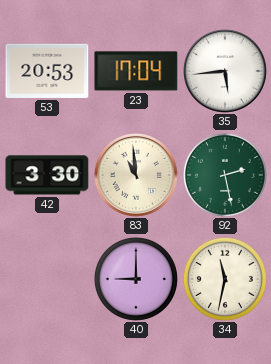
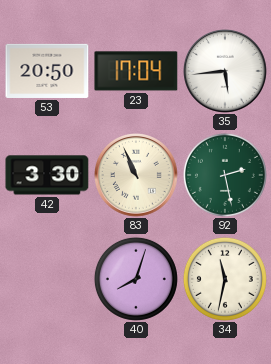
53: 20:53 -> 20:50 (47, 71)
83: 10:59 -> 10:56 (137, 176)
40: 9:00 -> 8:03 (136, 279)
